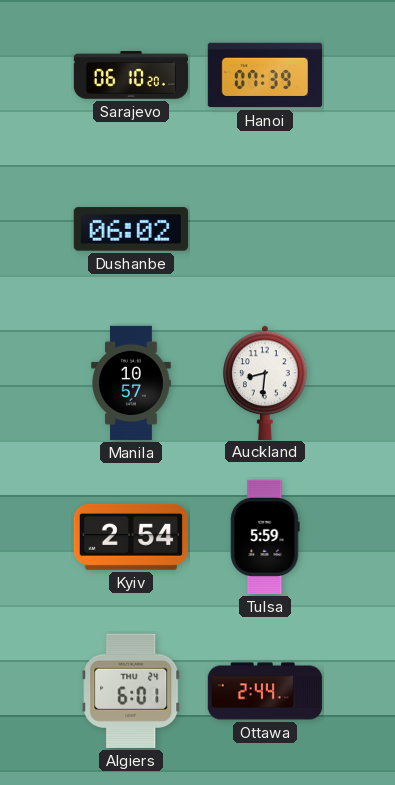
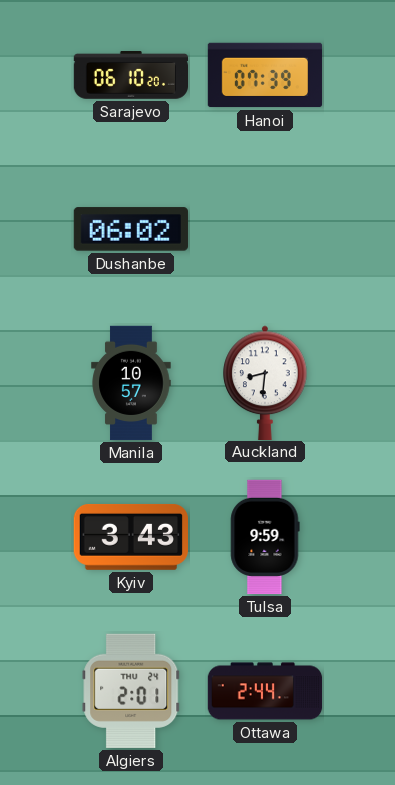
Kyiv: 2:54 -> 3:43 (130, 537)
Tulsa: 5:59 -> 9:59 (265, 537)
Algiers: 6:01 -> 2:01 (131, 691)
